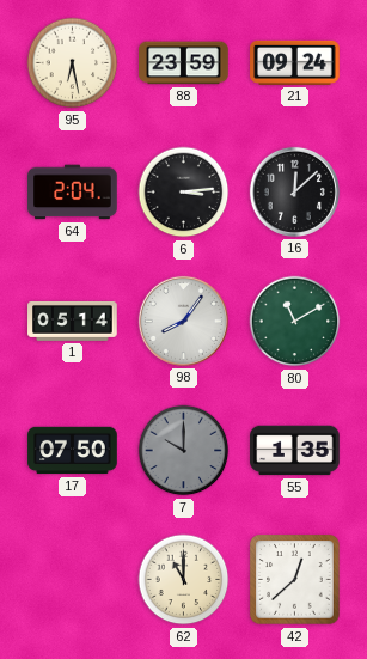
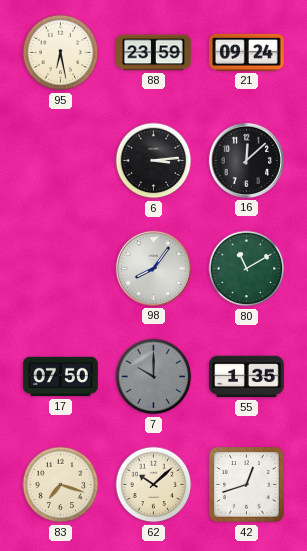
64: 2:04 -> none (73, 193)
1: 05:14 -> none (73, 321)
83: none -> 7:18 (61, 485)
62: 11:00 -> 10:08 (154, 485)
42: 12:38 -> 12:42 (247, 485)
